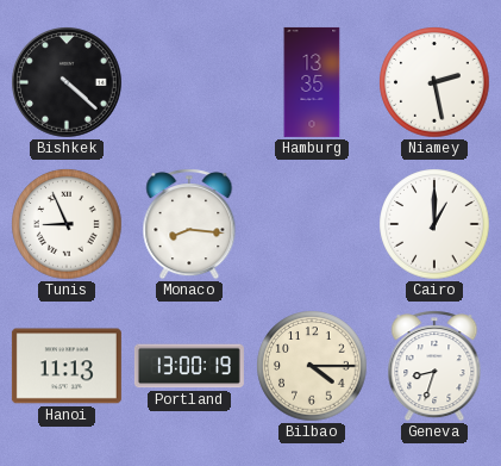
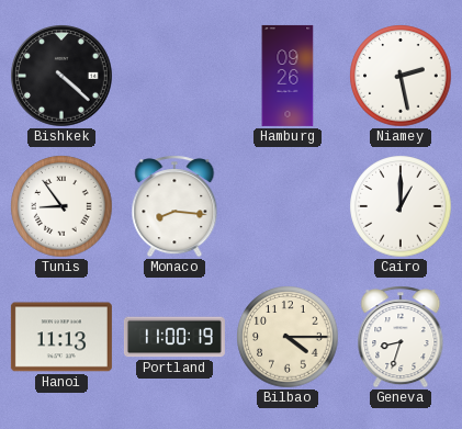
Hamburg: 13:35 -> 09:26 (288, 76)
Tunis: 8:56 -> 8:54 (61, 206)
Portland: 13:00 -> 11:00 (174, 337)
